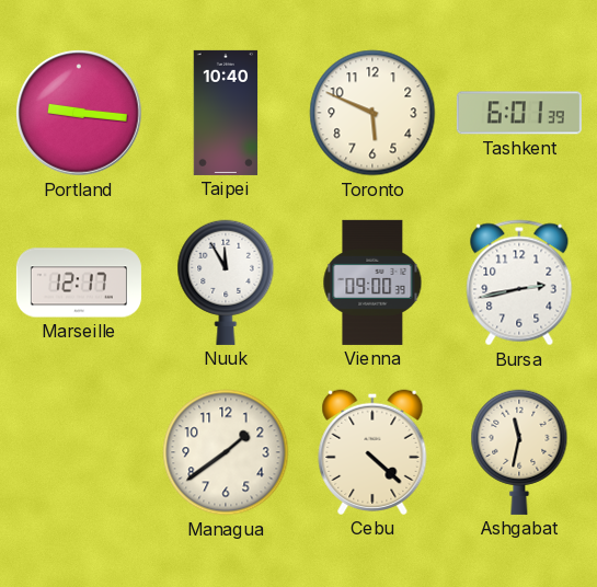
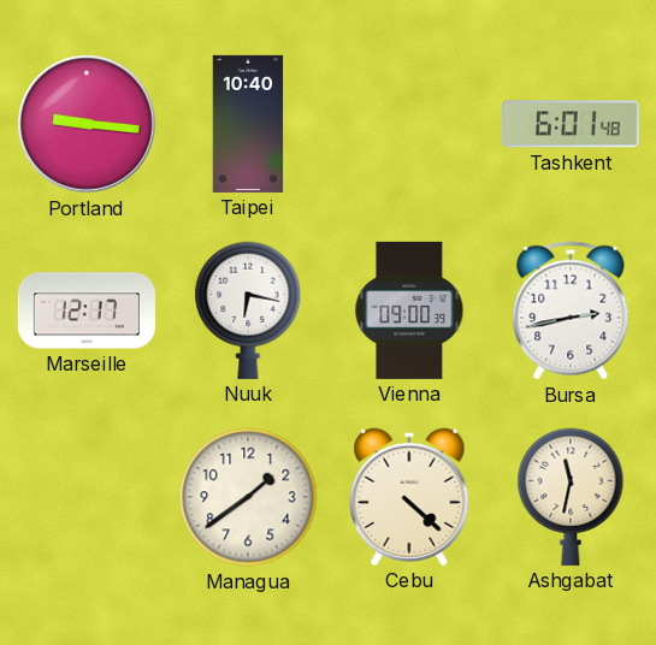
Toronto: 5:49 -> none (372, 113)
Tashkent: 6:01:39 -> 6:01:48 (571, 124)
Nuuk: 11:55 -> 6:17 (248, 310)
